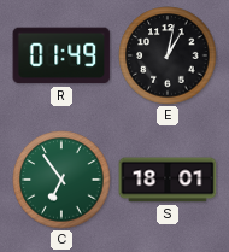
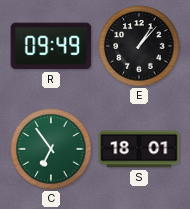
R: 01:49 -> 09:49 (51, 46)
E: 1:02 -> 1:07 (139, 46)
